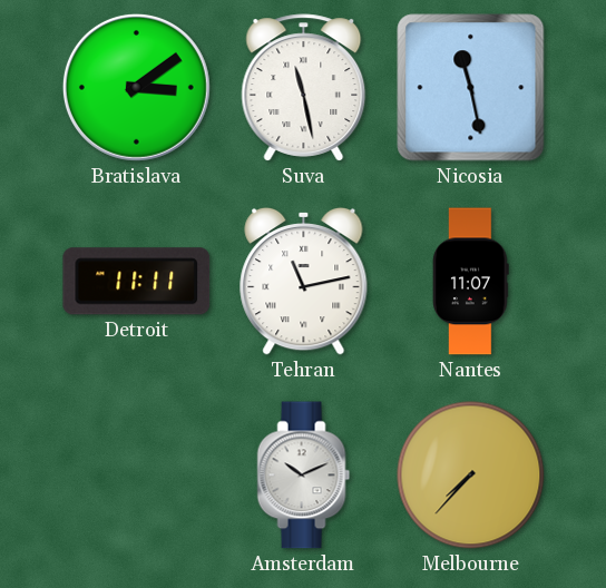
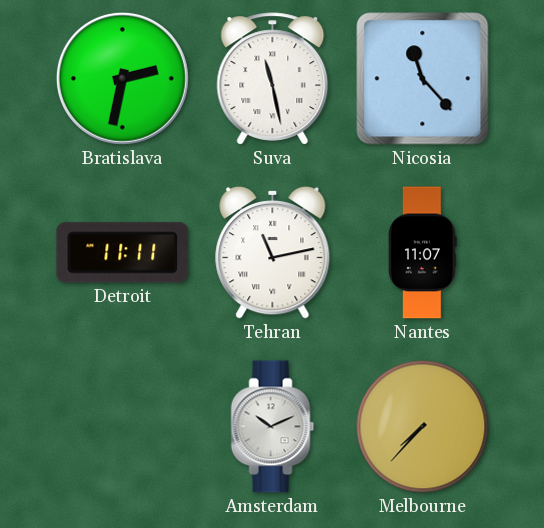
Bratislava: 3:09 -> 2:32 (122, 78)
Nicosia: 11:28 -> 11:23 (423, 79)
